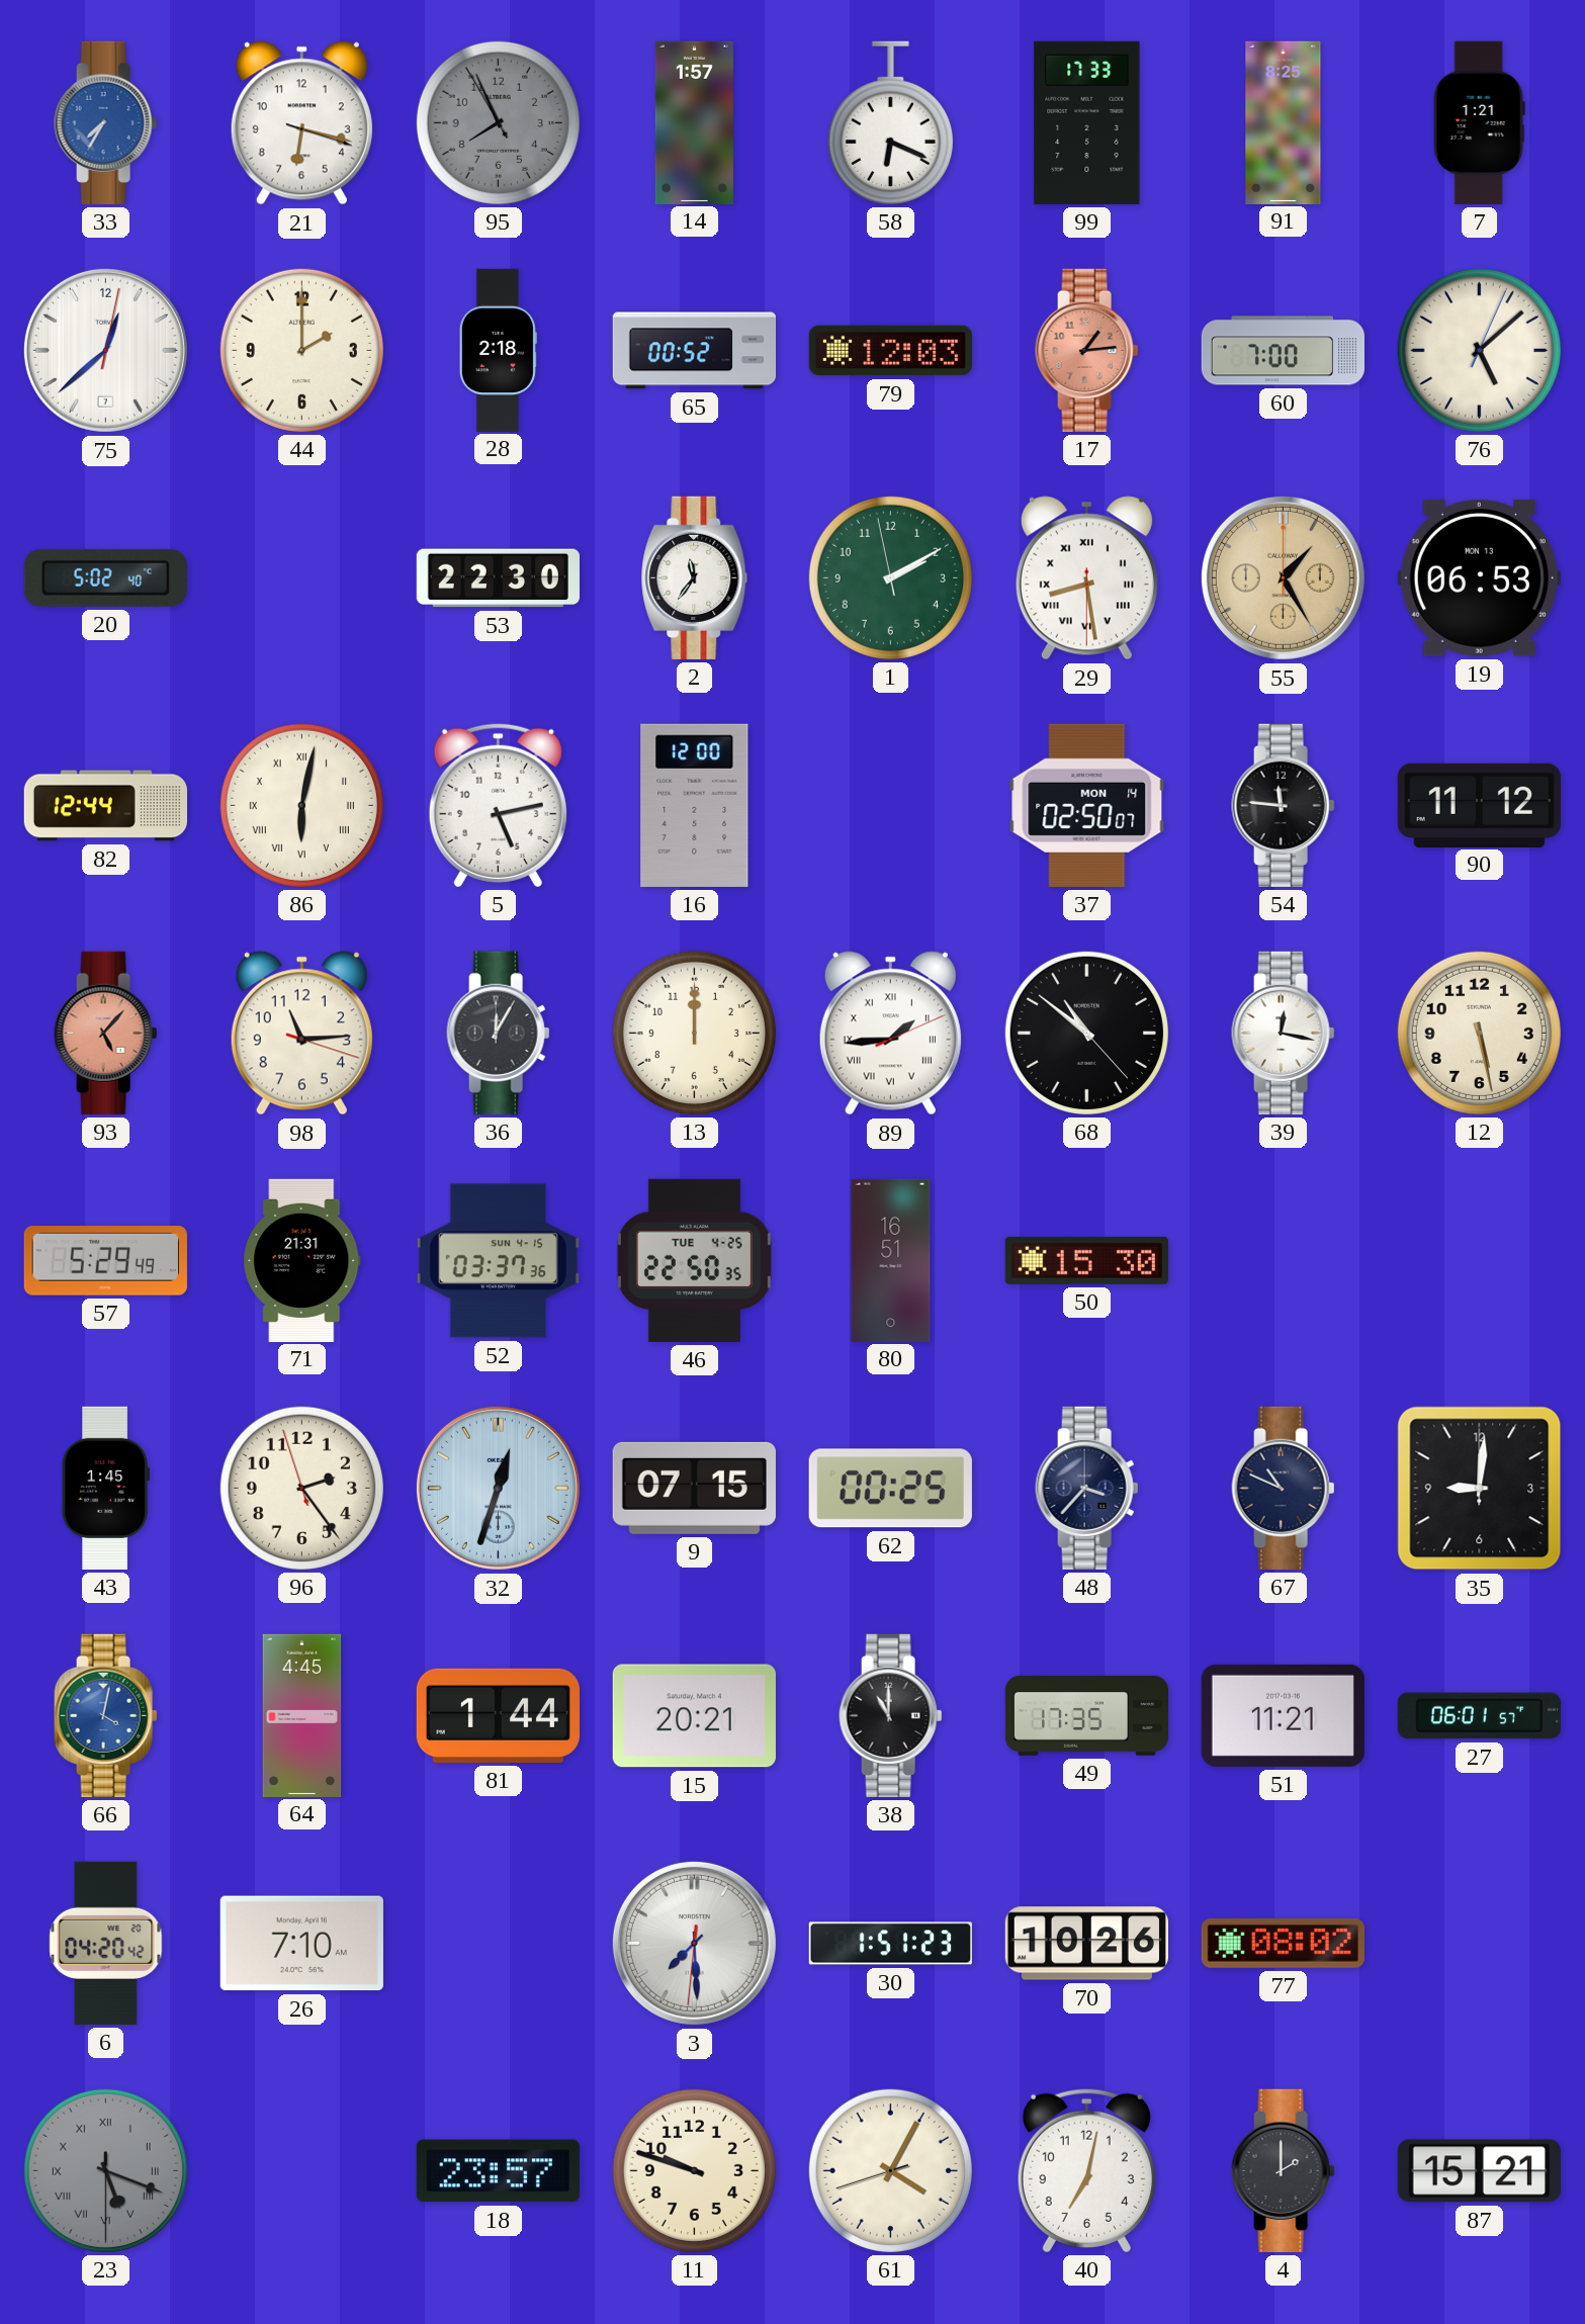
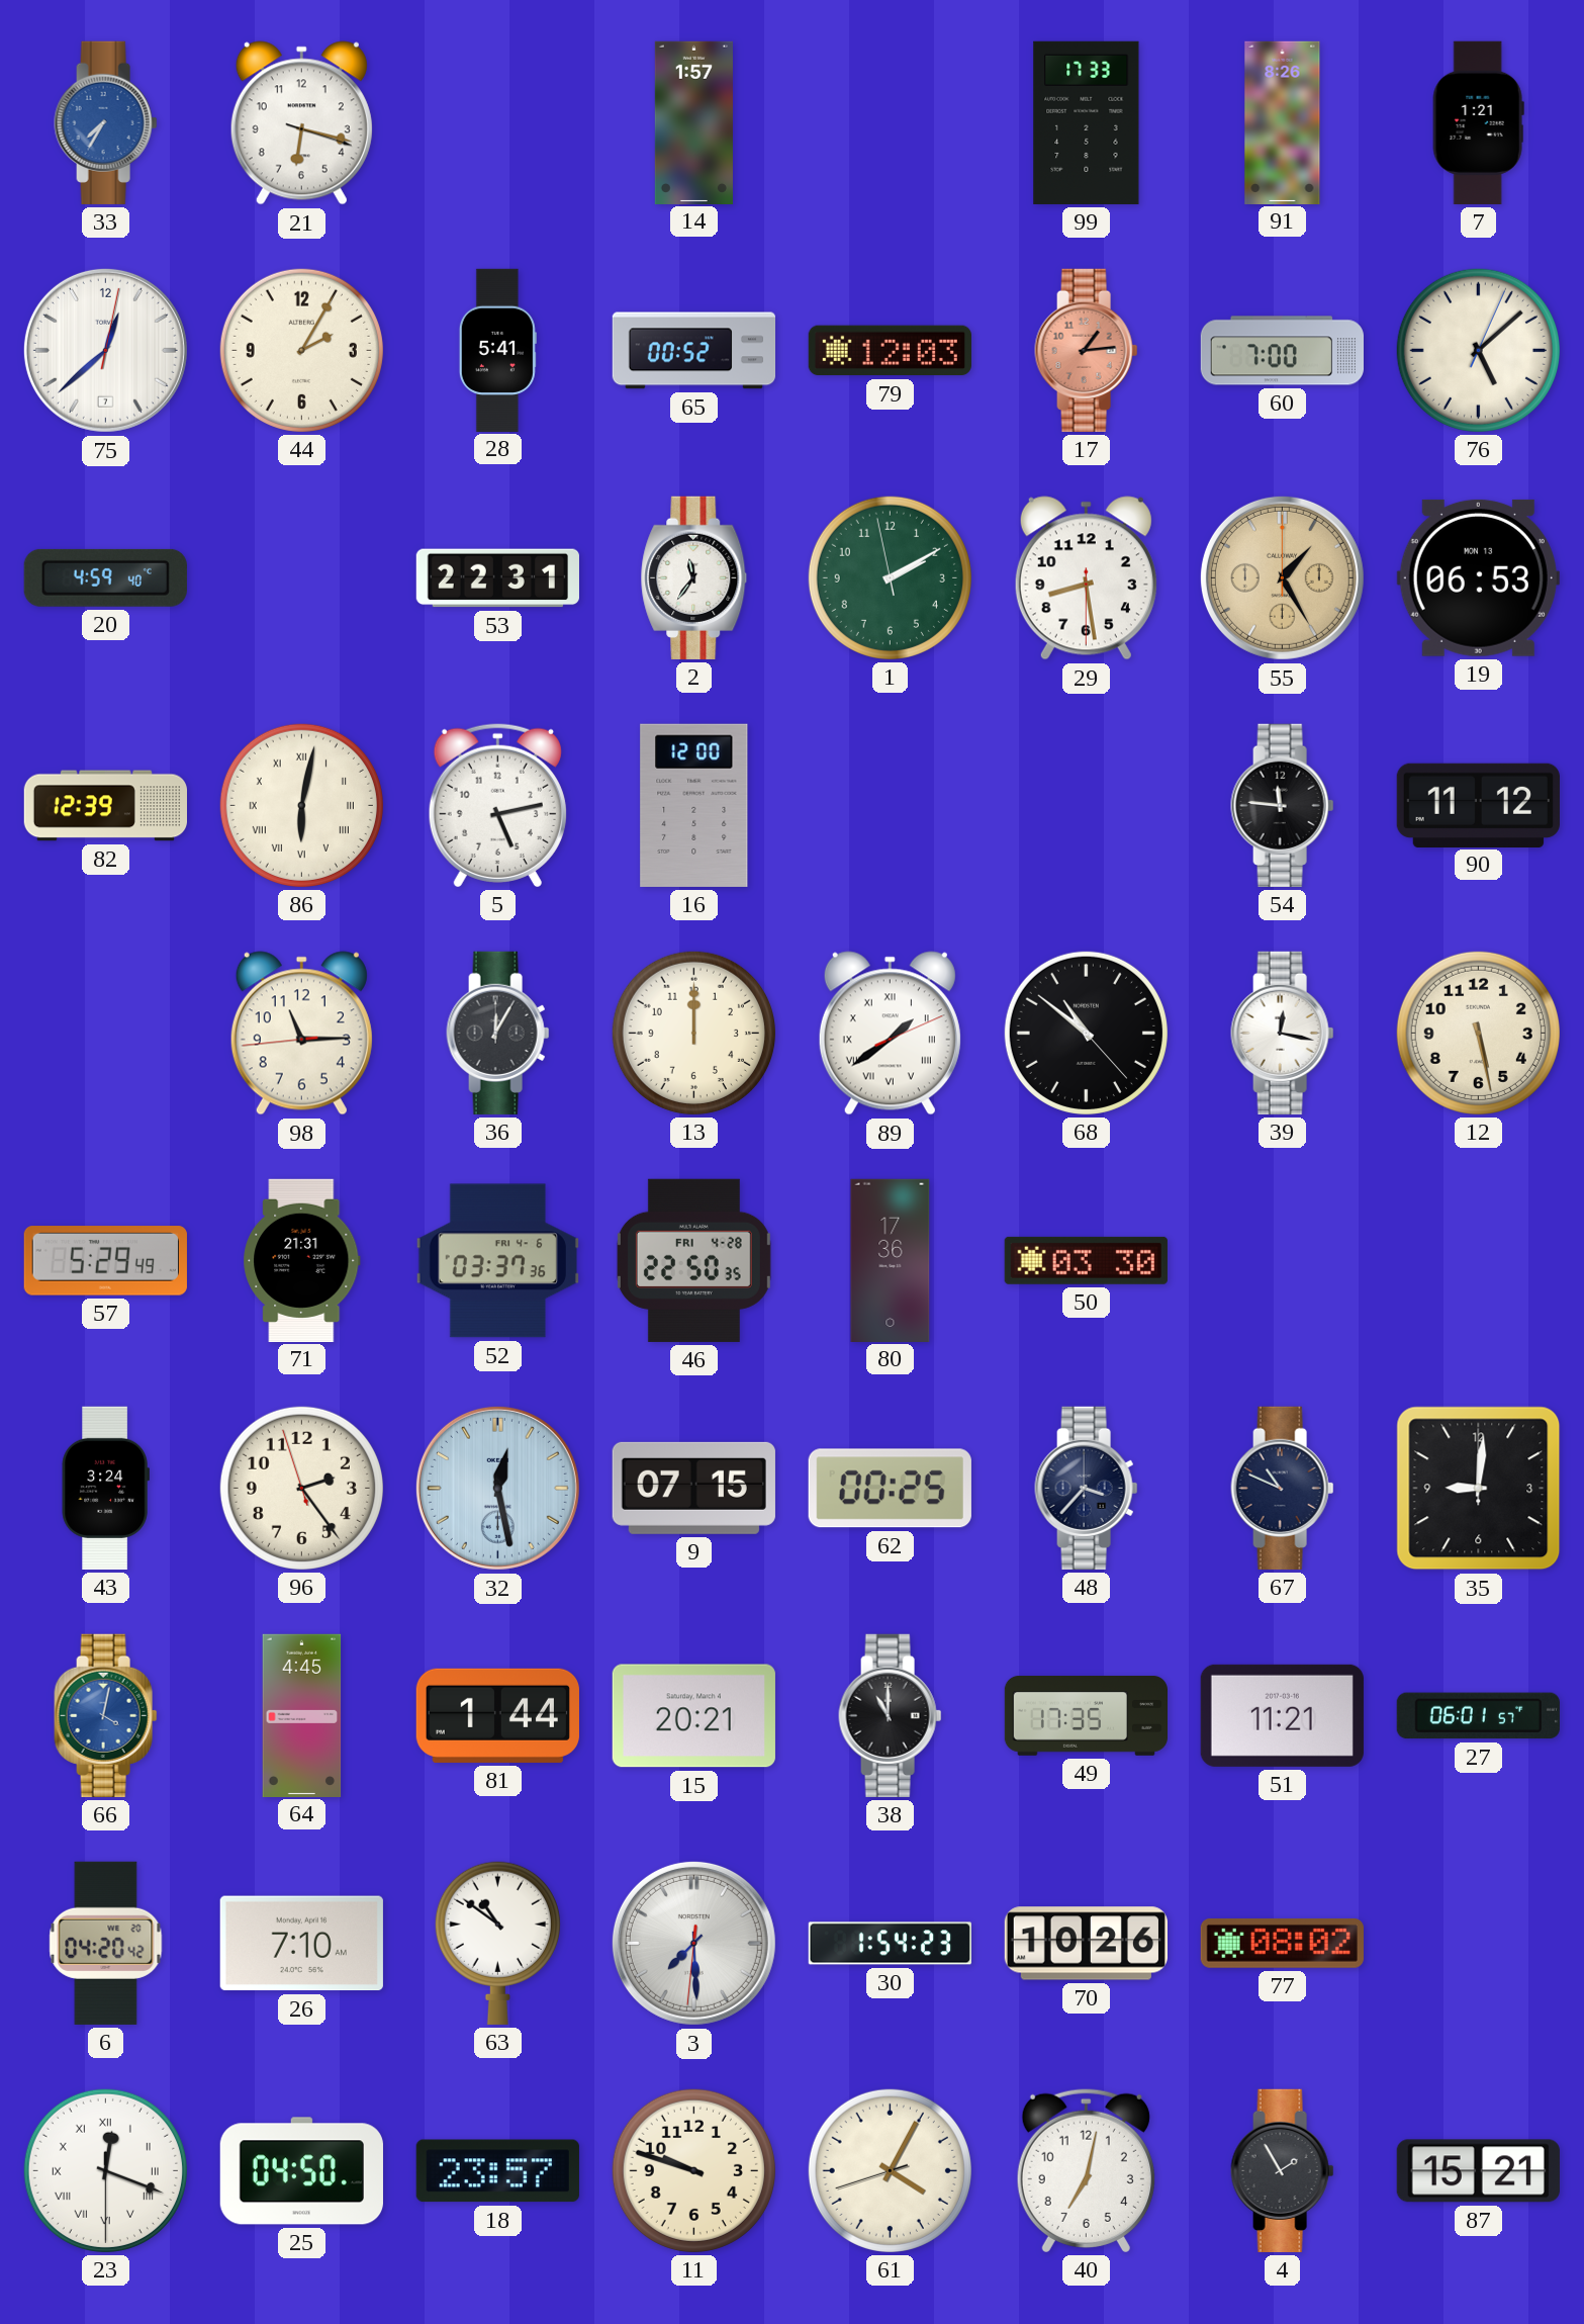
95: 7:55 -> none (498, 122)
58: 6:19 -> none (890, 122)
91: 8:25 -> 8:26 (1283, 122)
44: 2:00 -> 2:05 (301, 350)
28: 2:18 -> 5:41 (497, 350)
20: 5:02 -> 4:59 (105, 577)
53: 22:30 -> 22:31 (497, 578)
29 numerals: Roman -> Arabic (1086, 578)
82: 12:44 -> 12:39 (105, 806)
37: 02:50 -> none (1087, 805)
93: 5:07 -> none (106, 1033)
98: 11:14:18 -> 11:14:44 (301, 1034)
89: 1:44 -> 1:39 (890, 1034)
52 date: SUN 4-15 -> FRI 4-6 (497, 1261)
46 date: TUE 4-25 -> FRI 4-28 (693, 1260)
80: 16:51 -> 17:36 (891, 1260)
50: 15:30 -> 03:30 (1086, 1260)
43: 1:45 -> 3:24 (105, 1488)
32: 12:33 -> 12:28 (497, 1488)
63: none -> 10:51 (497, 1943)
30: 1:51 -> 1:54 (890, 1944)
23: 5:18 -> 12:18 (105, 2170)
23 dial: grey -> white (105, 2170)
25: none -> 04:50 (301, 2171)
4: 2:00 -> 1:55 (1283, 2170)
